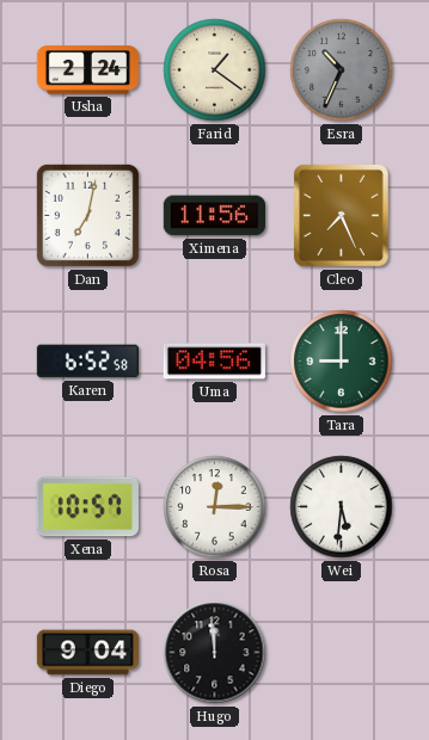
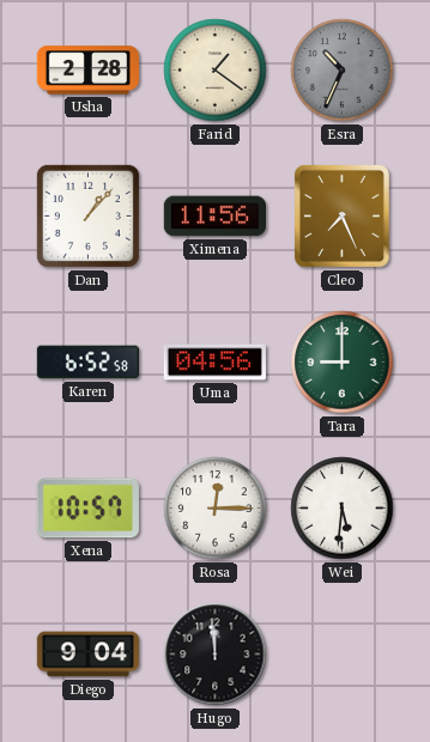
Usha: 2:24 -> 2:28 (89, 71)
Dan: 7:02 -> 1:07 (87, 215)
